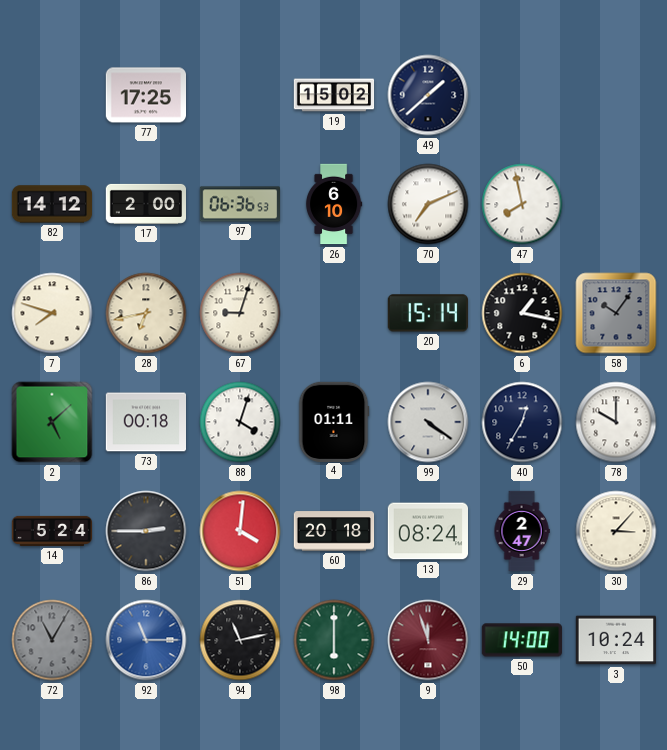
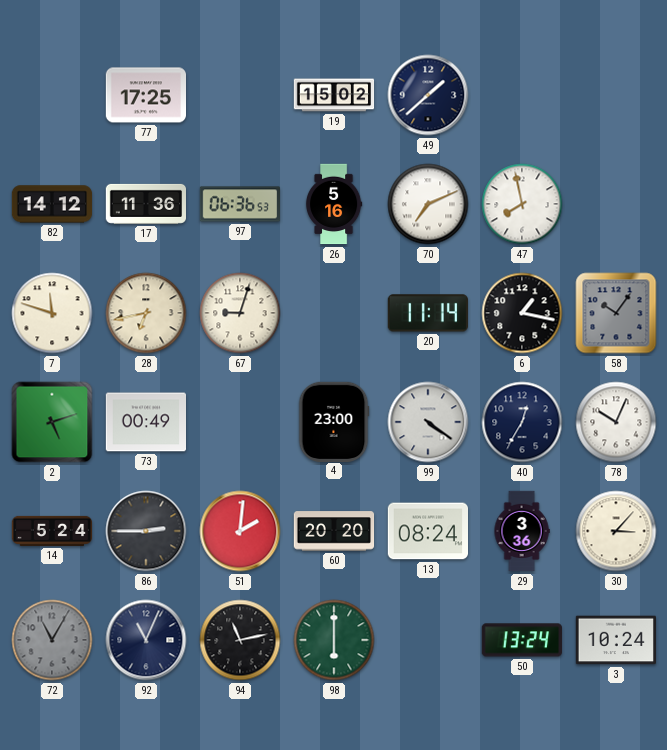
17: 2:00 -> 11:36 (145, 204)
26: 6:10 -> 5:16 (334, 204)
7: 7:48 -> 11:48 (52, 313)
20: 15:14 -> 11:14 (428, 313)
2: 5:08 -> 5:12 (52, 422)
73: 00:18 -> 00:49 (145, 422)
88: 4:03 -> none (240, 422)
4: 01:11 -> 23:00 (334, 421)
78: 10:00 -> 10:04 (616, 422)
51: 4:01 -> 2:01 (240, 531)
60: 20:18 -> 20:20 (334, 531)
29: 2:47 -> 3:36 (522, 531)
92: 11:15 -> 11:04 (146, 640)
92 dial: blue -> navy (146, 640)
9: 11:57 -> none (428, 640)
50: 14:00 -> 13:24 (521, 640)
